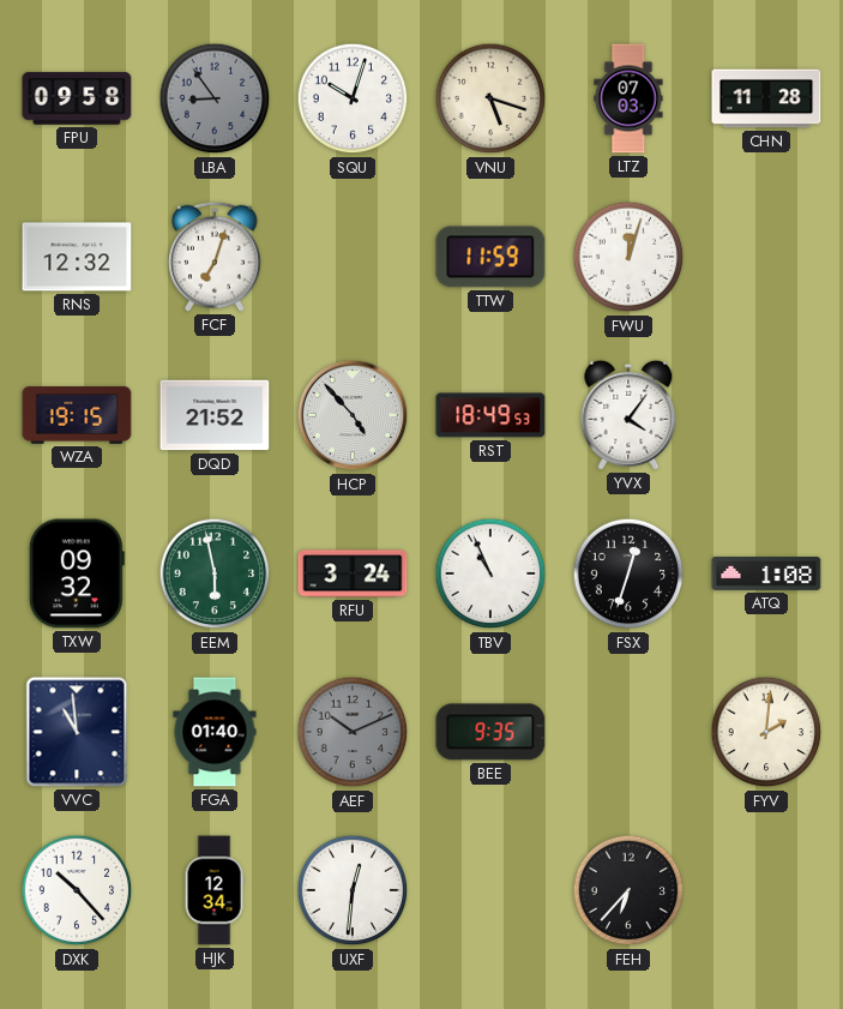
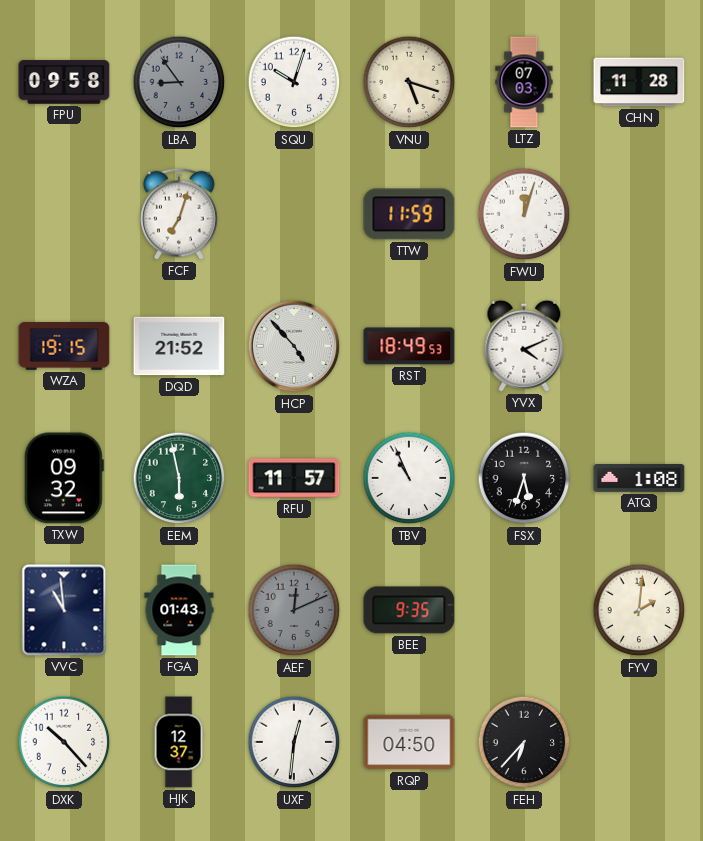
RNS: 12:32 -> none (77, 257)
YVX: 4:06 -> 4:11 (524, 346)
RFU: 3:24 -> 11:57 (294, 478)
FSX: 12:33 -> 5:33 (524, 478)
FGA: 01:40 -> 01:43 (179, 610)
AEF: 10:11 -> 12:11 (294, 610)
HJK: 12:34 -> 12:37 (179, 742)
RQP: none -> 04:50 (409, 742)
